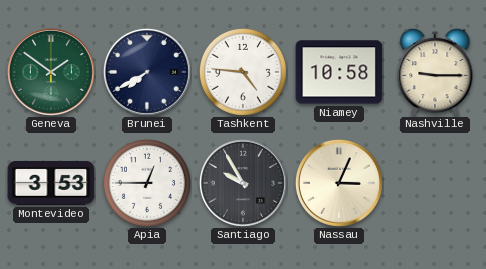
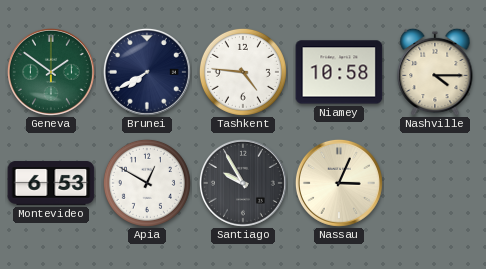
Nashville: 9:15 -> 4:15 (435, 72)
Montevideo: 3:53 -> 6:53 (51, 183)
Apia: 12:45 -> 12:50 (147, 183)
